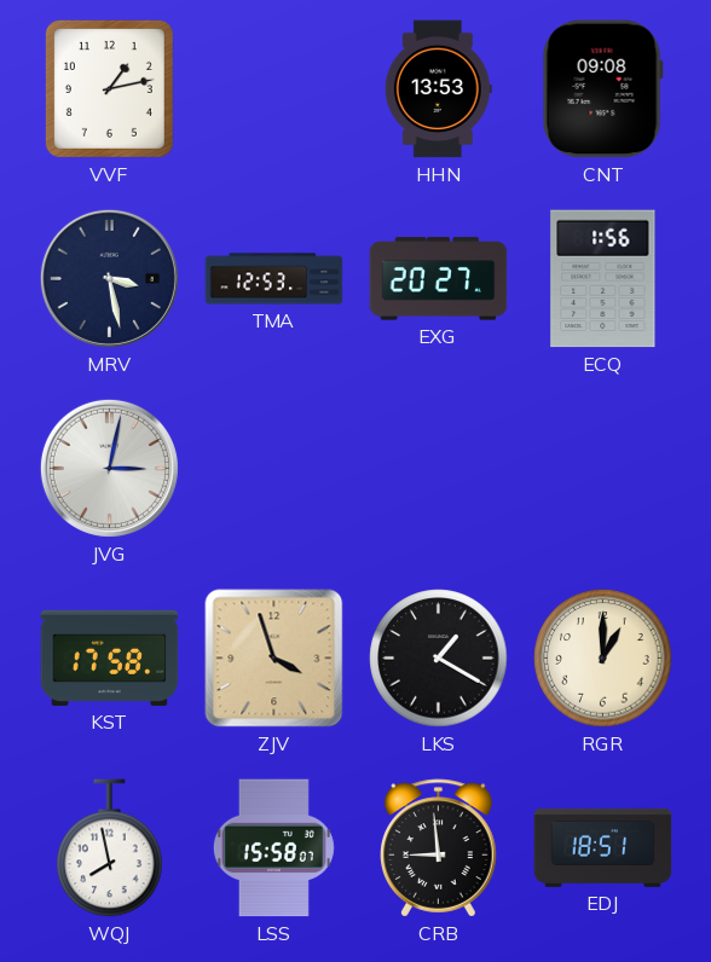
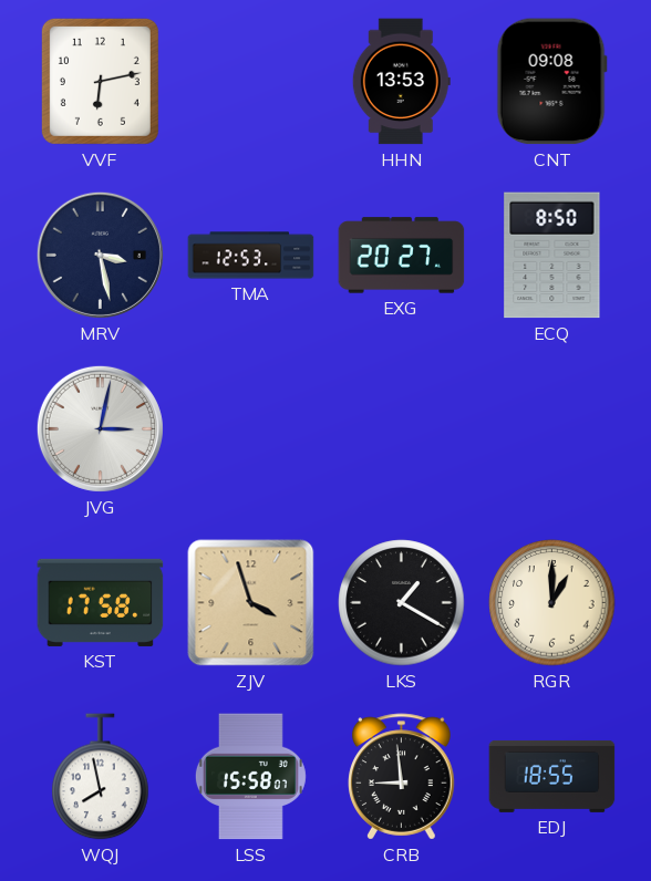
VVF: 1:13 -> 6:13 (100, 81)
ECQ: 1:56 -> 8:50 (552, 256)
EDJ: 18:51 -> 18:55 (552, 776)
